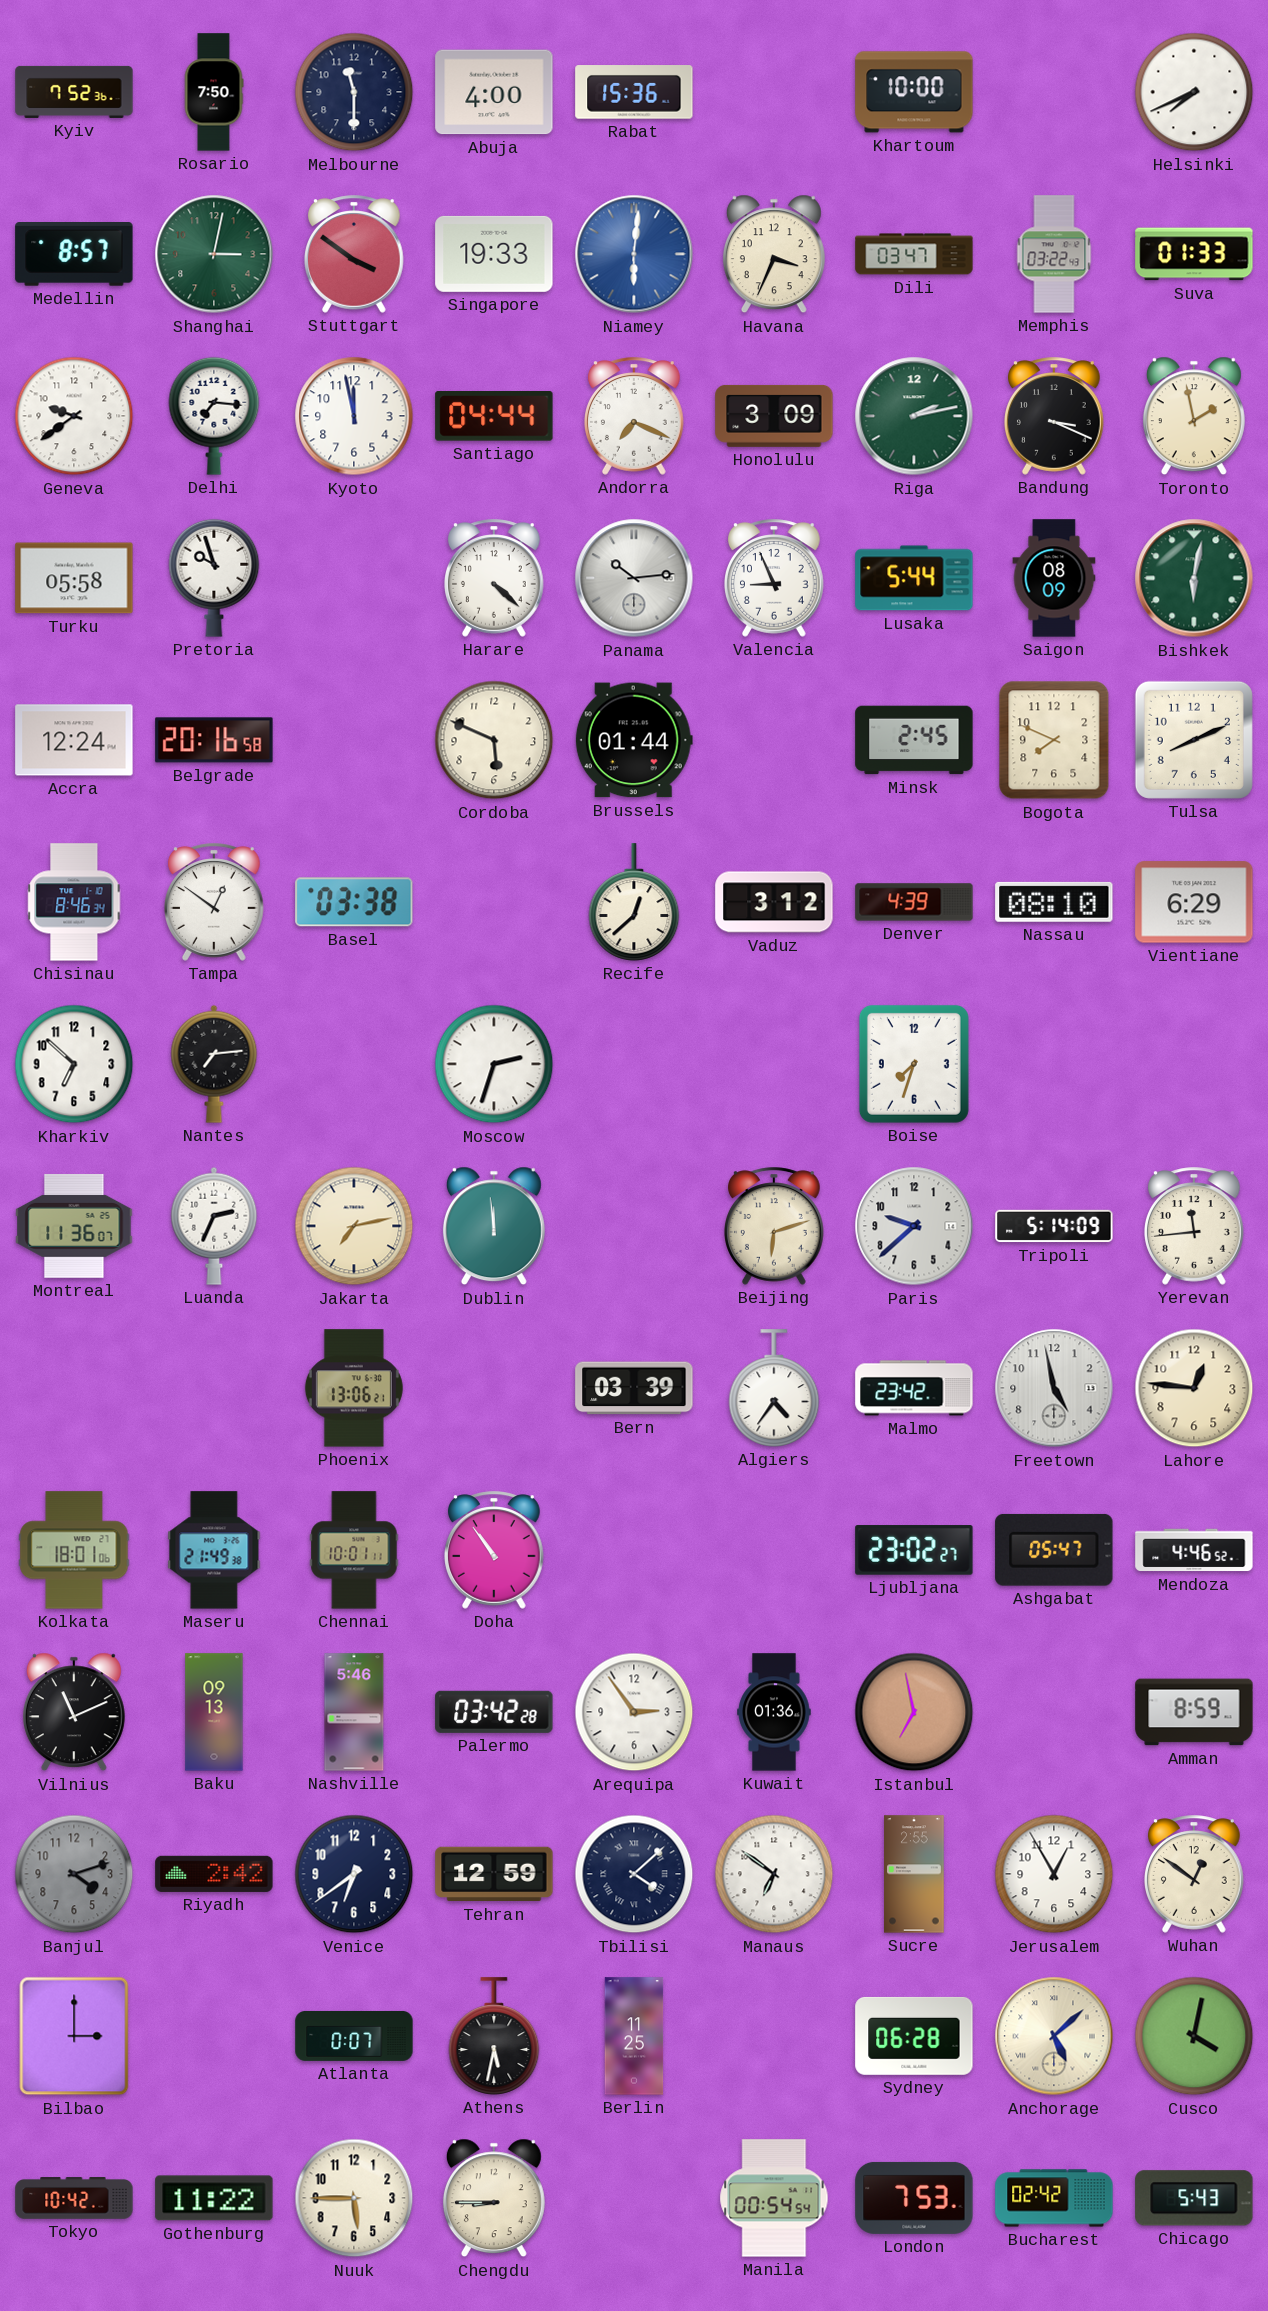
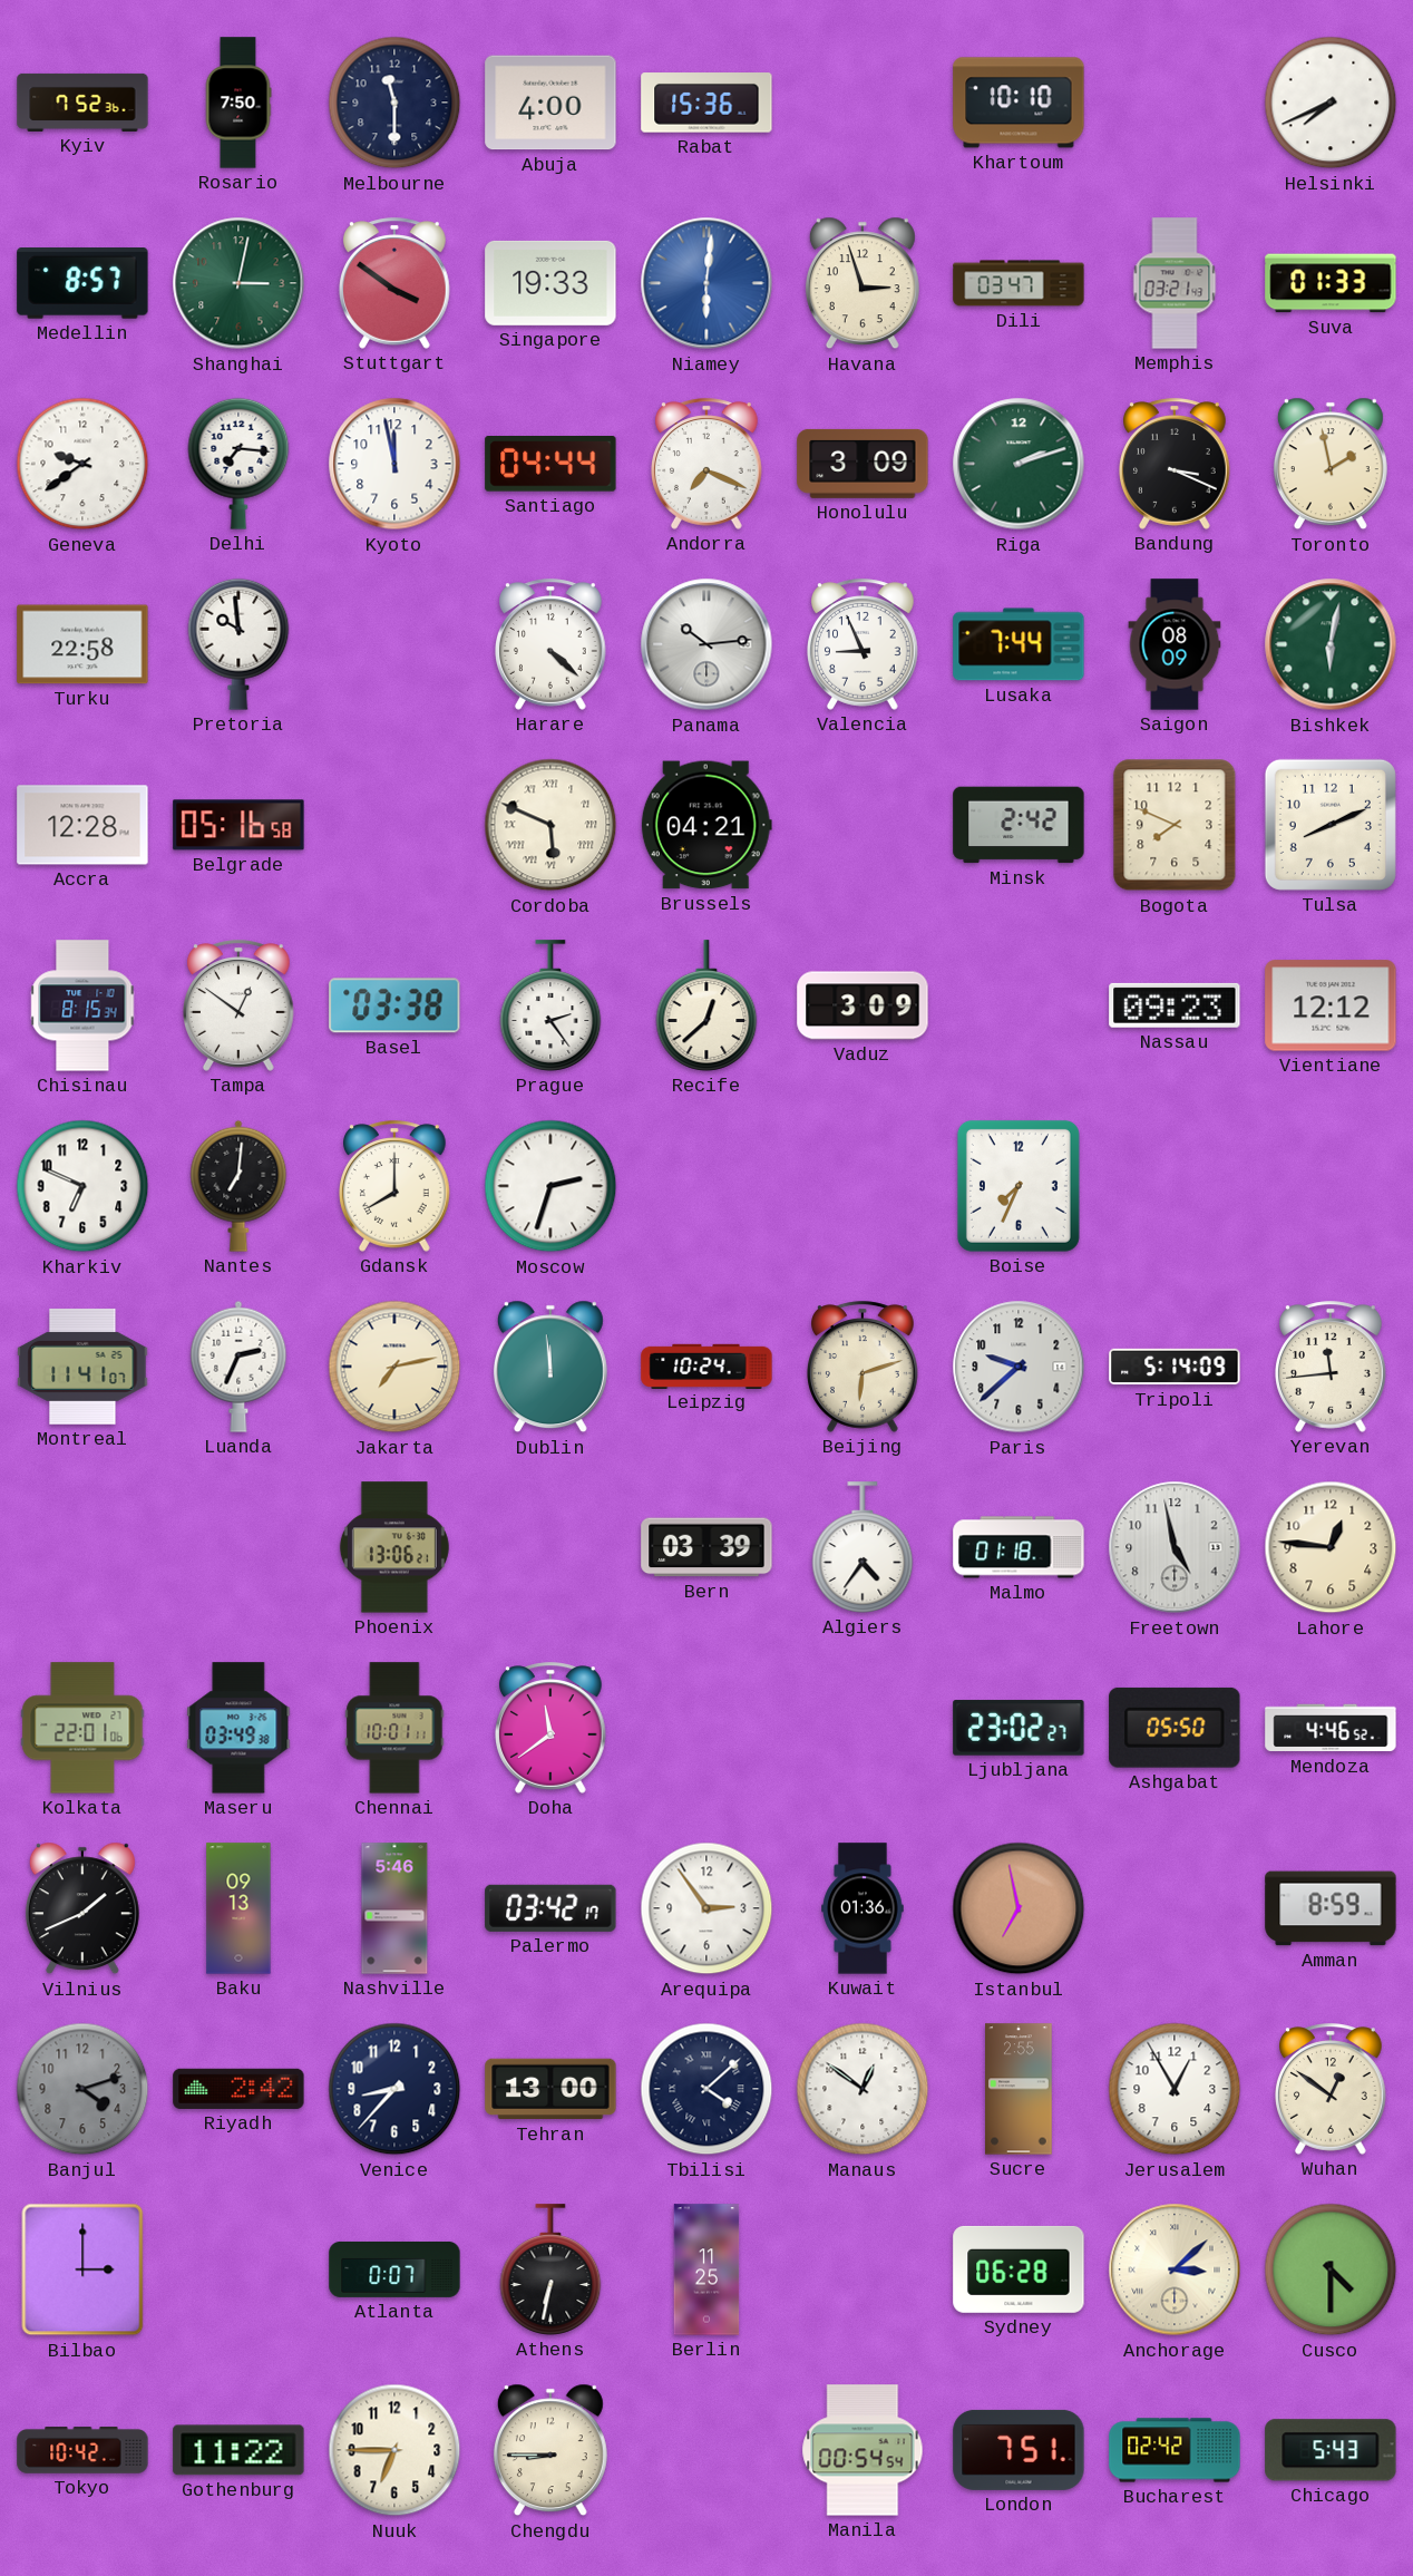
Khartoum: 10:00 -> 10:10 (1019, 103)
Havana: 3:34 -> 2:57 (863, 283)
Memphis: 03:22 -> 03:21 (1175, 283)
Riga: 2:13 -> 2:12 (1019, 464)
Turku: 05:58 -> 22:58 (82, 644)
Pretoria: 9:57 -> 9:59 (238, 644)
Lusaka: 5:44 -> 7:44 (1019, 644)
Accra: 12:24 -> 12:28 (82, 825)
Belgrade: 20:16 -> 05:16 (238, 825)
Cordoba numerals: Arabic -> Roman (550, 825)
Brussels: 01:44 -> 04:21 (706, 825)
Minsk: 2:45 -> 2:42 (1019, 825)
Chisinau: 8:46 -> 8:15 (82, 1005)
Prague: none -> 2:24 (550, 1005)
Vaduz: 3:12 -> 3:09 (863, 1005)
Denver: 4:39 -> none (914, 902)
Nassau: 08:10 -> 09:23 (1175, 1005)
Vientiane: 6:29 -> 12:12 (1331, 1005)
Kharkiv: 6:52 -> 6:49 (82, 1186)
Nantes: 7:14 -> 7:01 (238, 1186)
Gdansk: none -> 8:00 (396, 1186)
Boise: 7:33 -> 7:34 (1019, 1186)
Montreal: 11:36 -> 11:41 (82, 1367)
Leipzig: none -> 10:24 (706, 1365)
Malmo: 23:42 -> 01:18 (1019, 1547)
Kolkata: 18:01 -> 22:01 (82, 1728)
Maseru: 21:49 -> 03:49 (238, 1728)
Doha: 10:54 -> 11:39 (552, 1728)
Ashgabat: 05:47 -> 05:50 (1175, 1728)
Vilnius: 11:11 -> 1:41 (82, 1908)
Palermo: 03:42:28 -> 03:42:17 (550, 1908)
Venice: 6:39 -> 8:37 (394, 2089)
Tehran: 12:59 -> 13:00 (550, 2089)
Manaus: 6:51 -> 12:51 (863, 2089)
Athens: 5:32 -> 6:32 (550, 2269)
Anchorage: 5:08 -> 3:08 (1175, 2269)
Cusco: 4:02 -> 4:30 (1331, 2269)
Nuuk: 5:45 -> 6:45 (394, 2450)
London: 7:53 -> 7:51 (1019, 2450)
